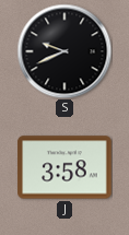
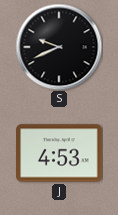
J: 3:58 -> 4:53 (59, 153)
